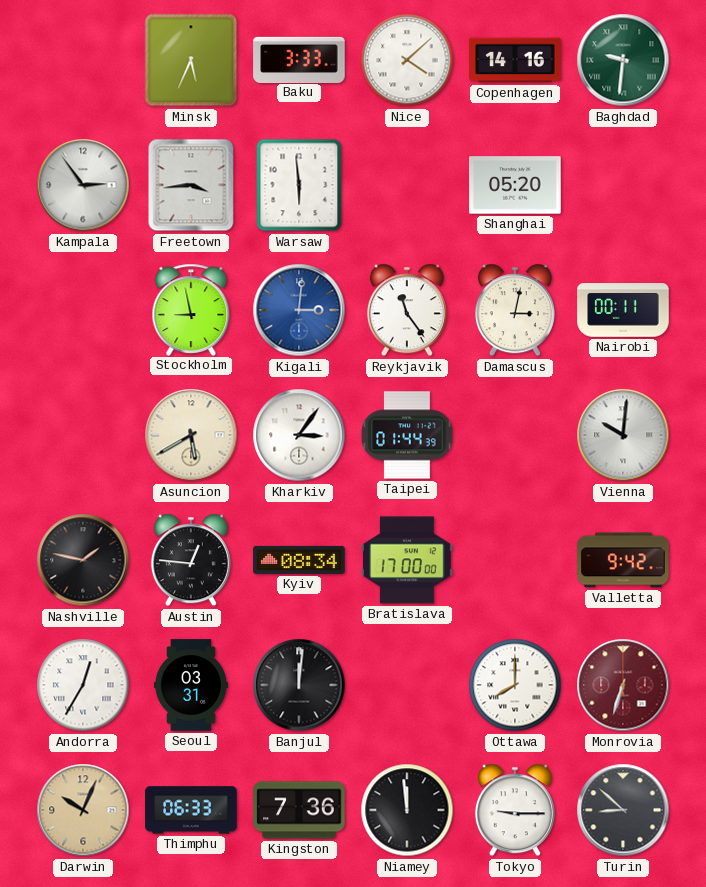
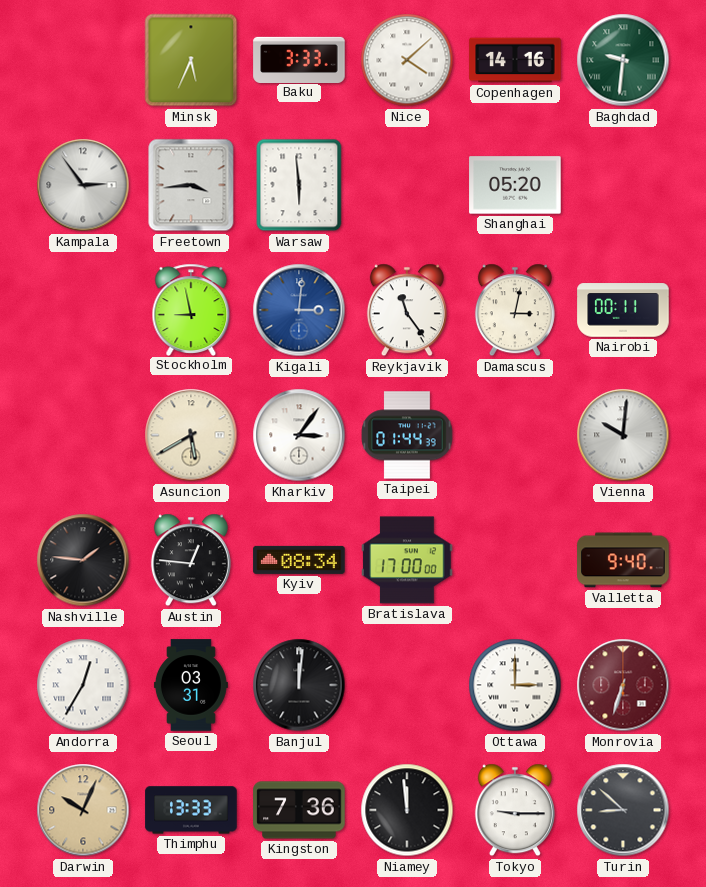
Nashville: 1:47 -> 1:46 (83, 560)
Valletta: 9:42 -> 9:40 (623, 560)
Ottawa: 8:00 -> 3:00 (515, 685)
Thimphu: 06:33 -> 13:33 (191, 810)
